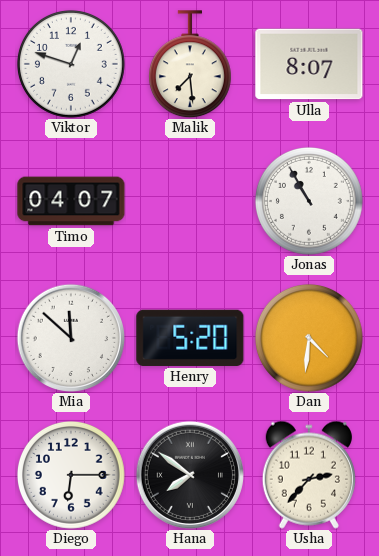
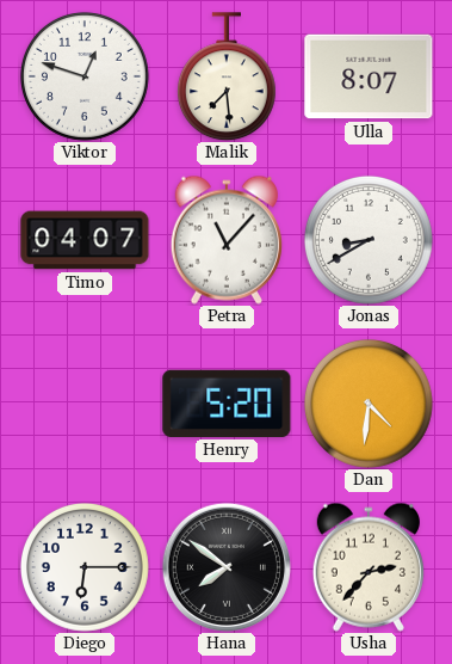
Petra: none -> 11:07 (227, 240)
Jonas: 10:55 -> 8:40 (369, 240)
Mia: 11:52 -> none (70, 337)
